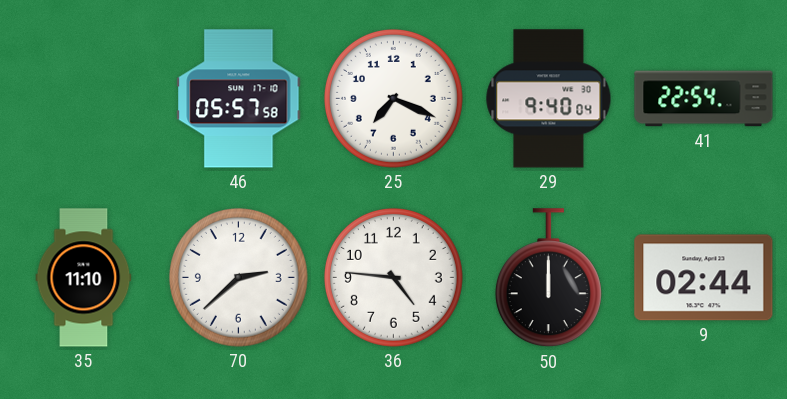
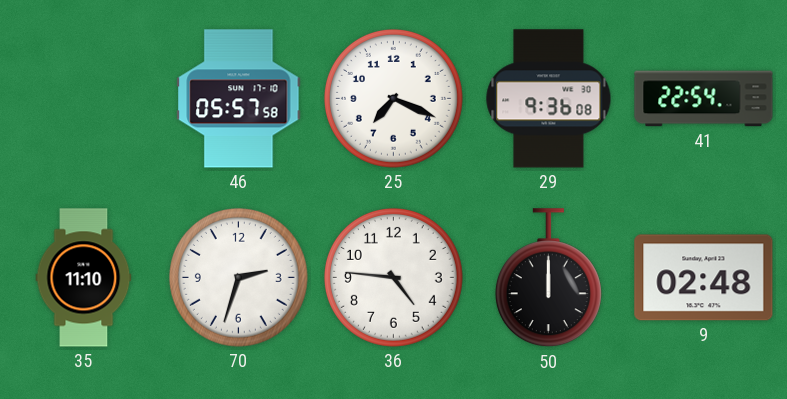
29: 9:40 -> 9:36 (549, 99)
70: 2:38 -> 2:33 (238, 277)
9: 02:44 -> 02:48 (704, 278)
